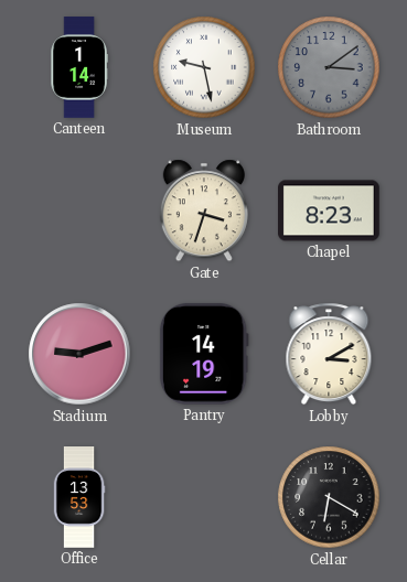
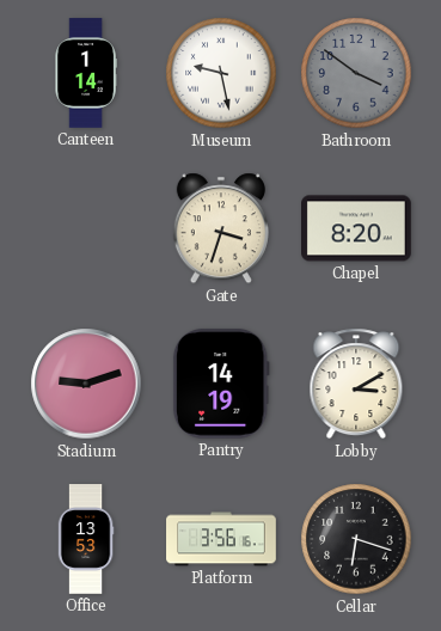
Bathroom: 3:09 -> 3:51 (356, 73)
Chapel: 8:23 -> 8:20 (357, 228)
Platform: none -> 3:56 (221, 539)
Cellar: 6:20 -> 6:18 (356, 539)
